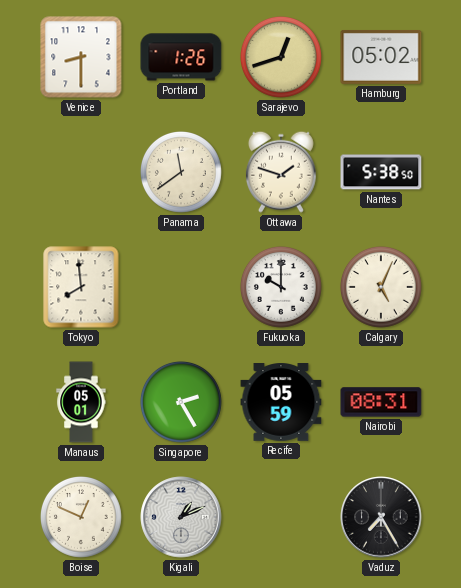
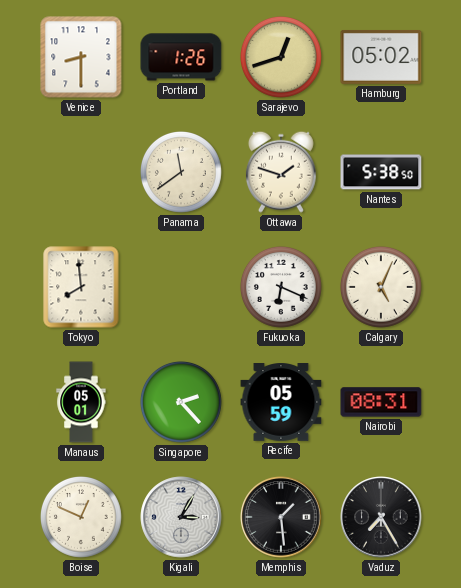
Fukuoka: 10:00 -> 6:19 (281, 287)
Singapore: 2:25 -> 2:23 (181, 402)
Kigali: 1:11 -> 3:05 (181, 517)
Memphis: none -> 1:29 (281, 517)
